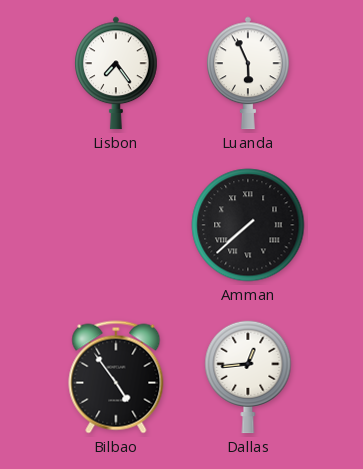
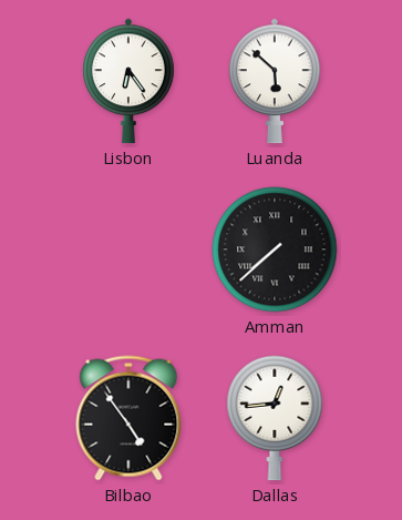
Lisbon: 7:24 -> 6:24 (130, 81)
Luanda: 5:56 -> 5:52 (276, 81)
